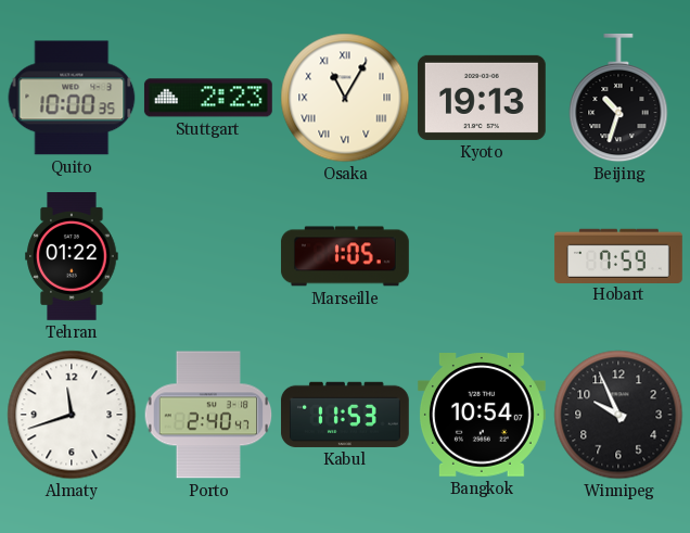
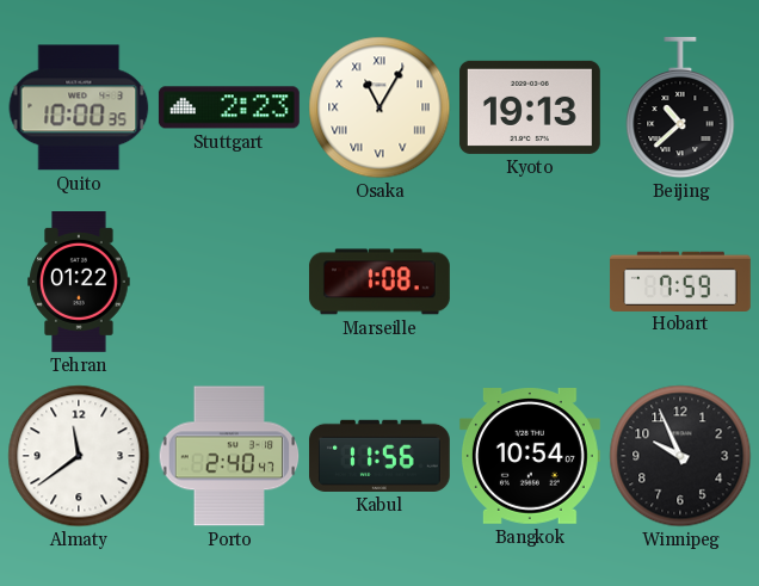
Beijing: 10:33 -> 10:38 (680, 107)
Marseille: 1:05 -> 1:08 (379, 282)
Almaty: 11:42 -> 11:39 (79, 456)
Kabul: 11:53 -> 11:56 (379, 456)
